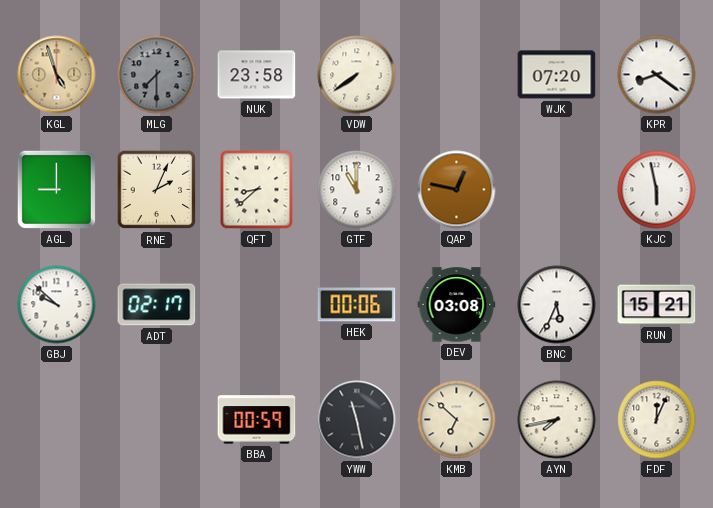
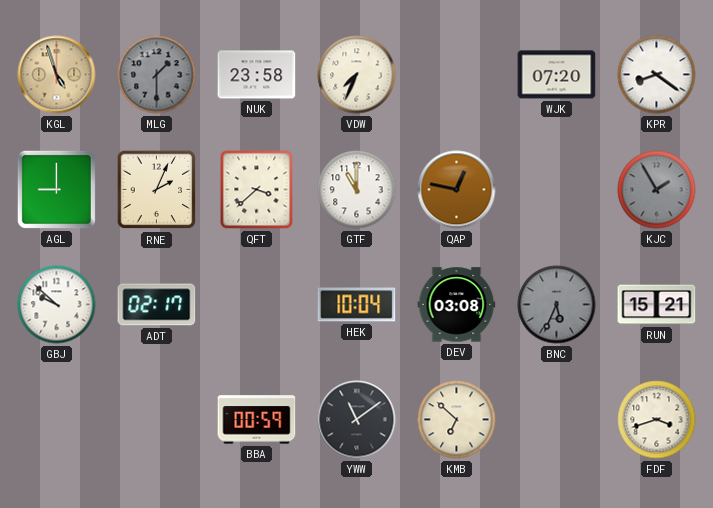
MLG: 7:30 -> 1:30 (157, 75)
VDW: 7:39 -> 7:34 (357, 75)
QFT: 8:38 -> 3:38 (257, 190)
KJC: 5:58 -> 1:55 (657, 190)
KJC dial: white -> grey (657, 190)
HEK: 00:06 -> 10:04 (357, 305)
BNC dial: white -> grey (557, 305)
YWW: 11:28 -> 11:09 (357, 420)
AYN: 7:43 -> none (557, 420)
FDF: 12:04 -> 3:42 (657, 420)
